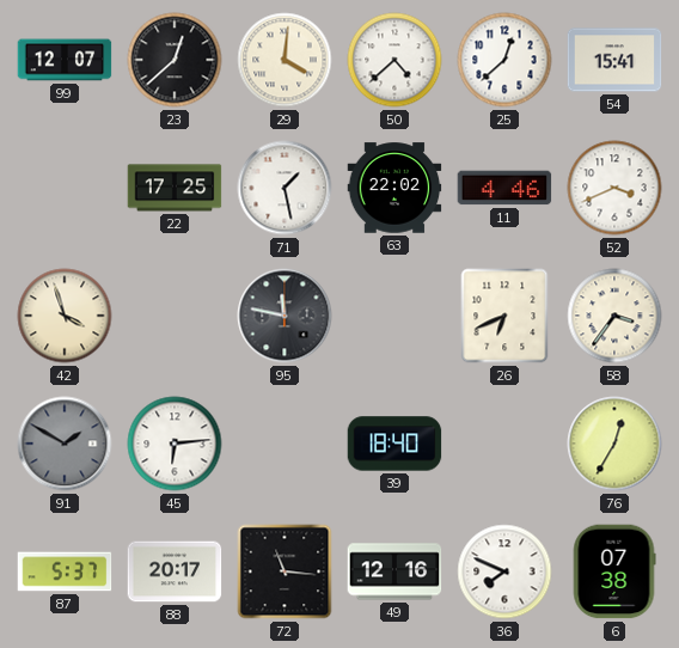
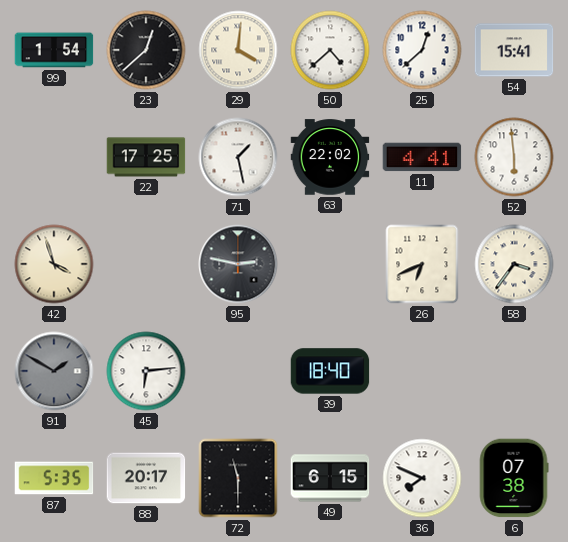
99: 12:07 -> 1:54 (54, 50)
11: 4:46 -> 4:41 (422, 157)
52: 3:41 -> 5:59 (514, 157)
95: 11:47 -> 2:47 (238, 264)
76: 12:35 -> none (614, 444)
87: 5:37 -> 5:35 (54, 478)
72: 11:16 -> 11:30 (238, 478)
49: 12:16 -> 6:15 (330, 478)
